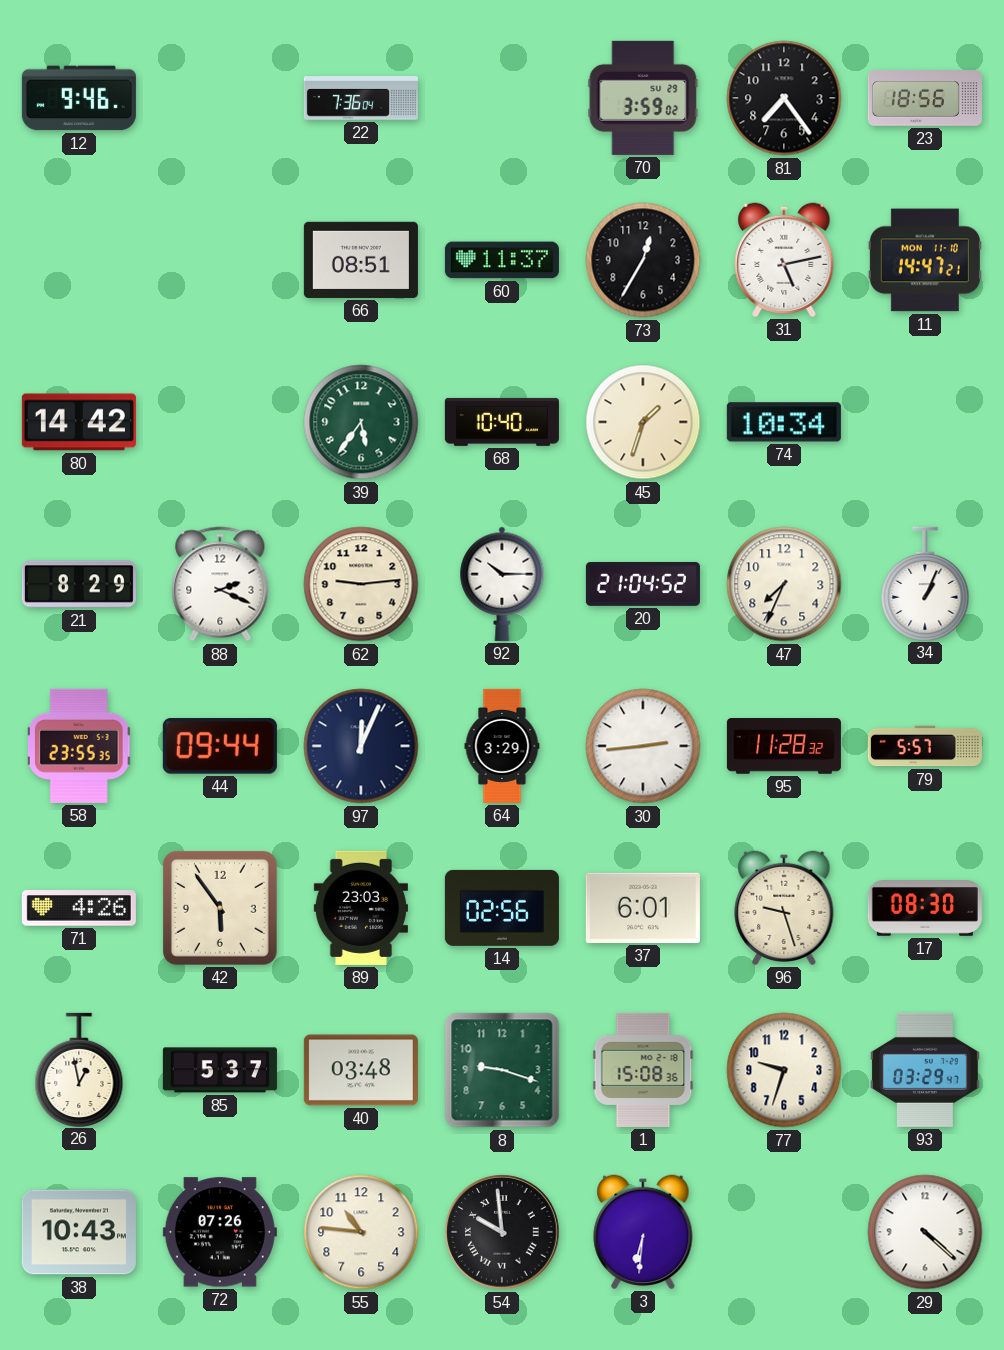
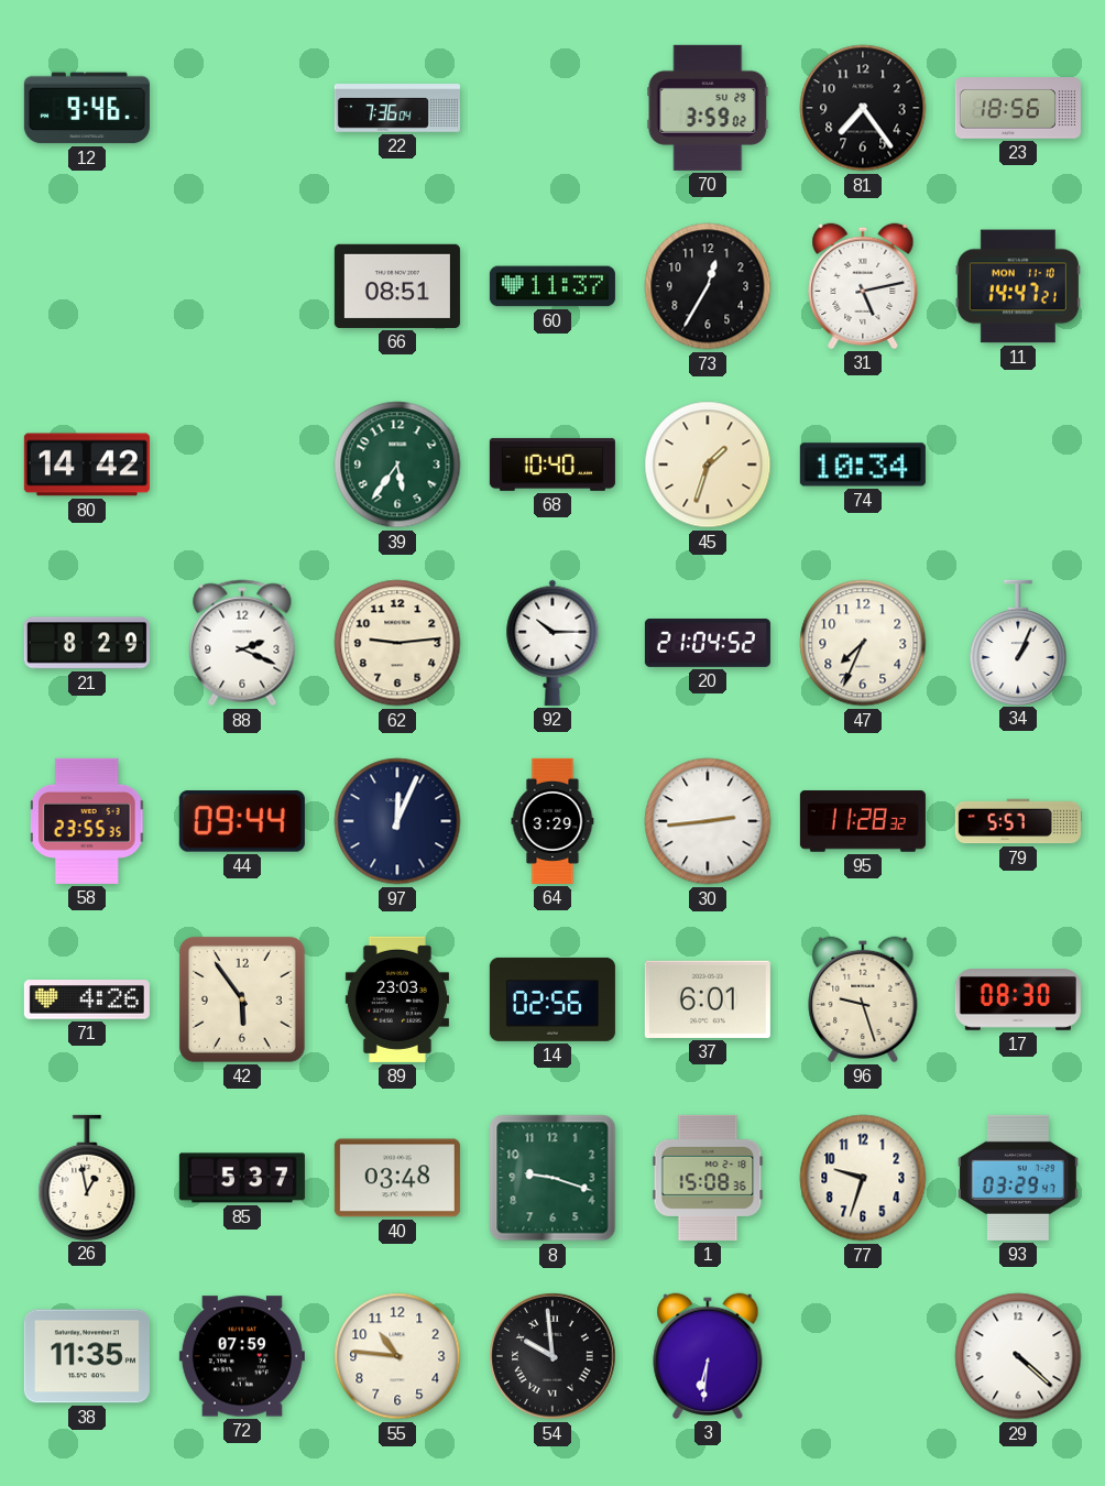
38: 10:43 -> 11:35 (87, 1356)
72: 07:26 -> 07:59 (242, 1356)
